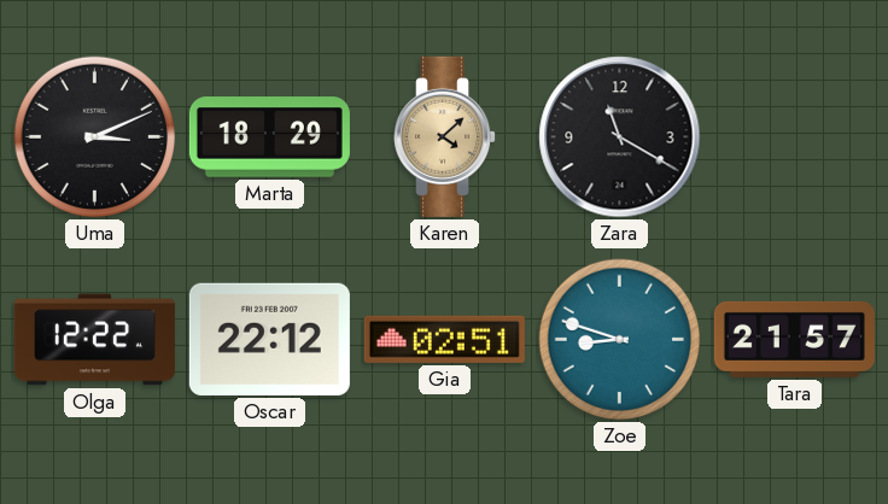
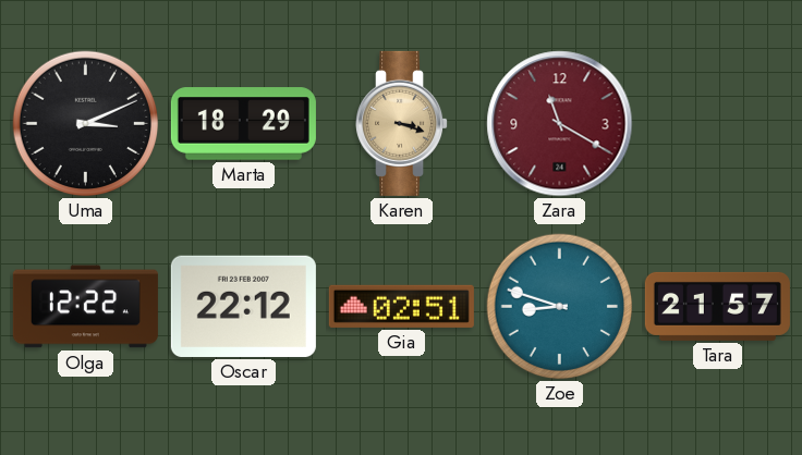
Karen: 4:08 -> 3:18 (402, 123)
Zara dial: black -> burgundy (560, 124)
